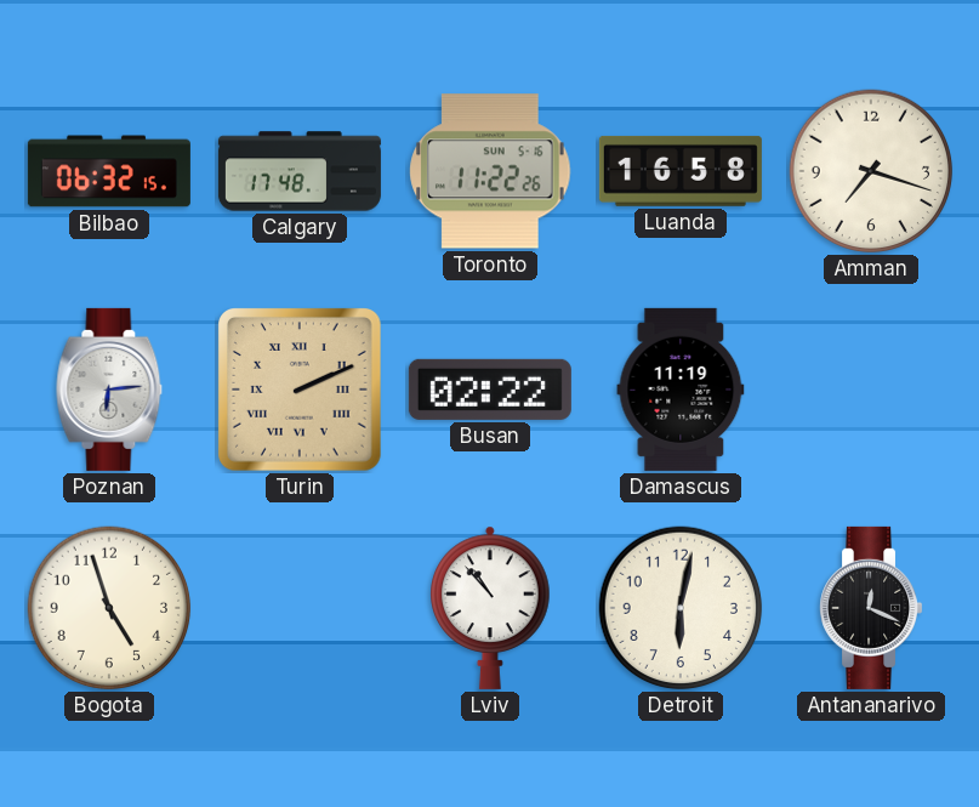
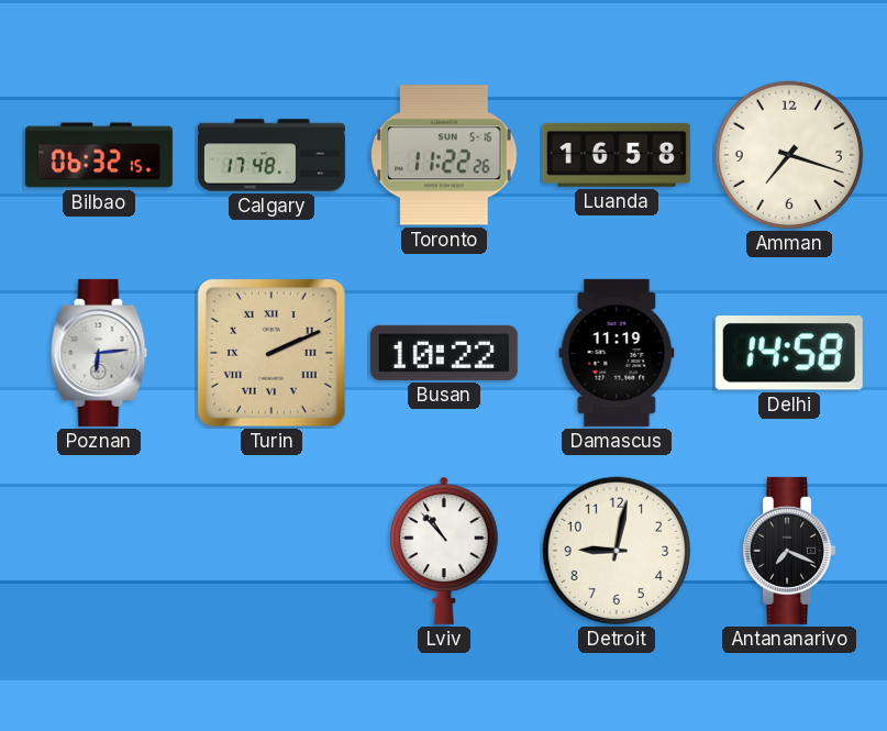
Busan: 02:22 -> 10:22 (444, 353)
Delhi: none -> 14:58 (789, 353)
Bogota: 4:57 -> none (109, 608)
Detroit: 6:02 -> 9:02 (617, 551)
Antananarivo: 12:19 -> 7:19 (789, 551)
